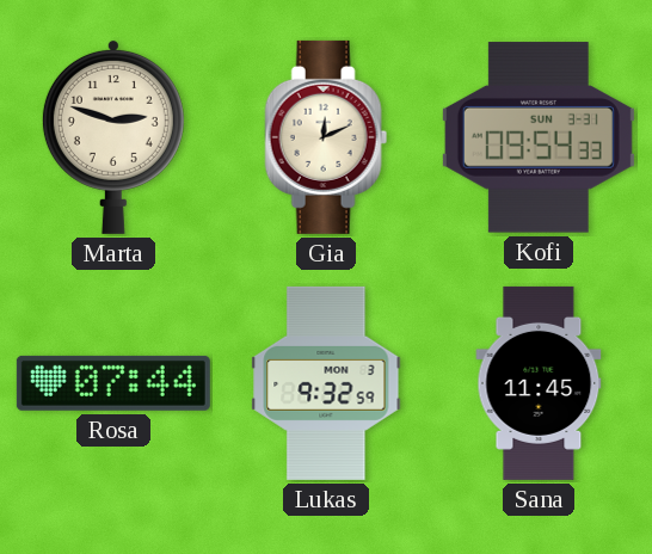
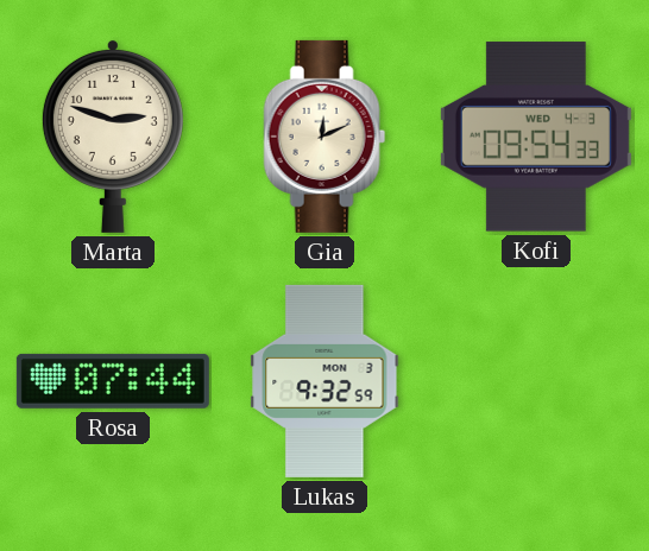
Kofi date: SUN 3-31 -> WED 4-3 (536, 137)
Sana: 11:45 -> none (539, 383)
